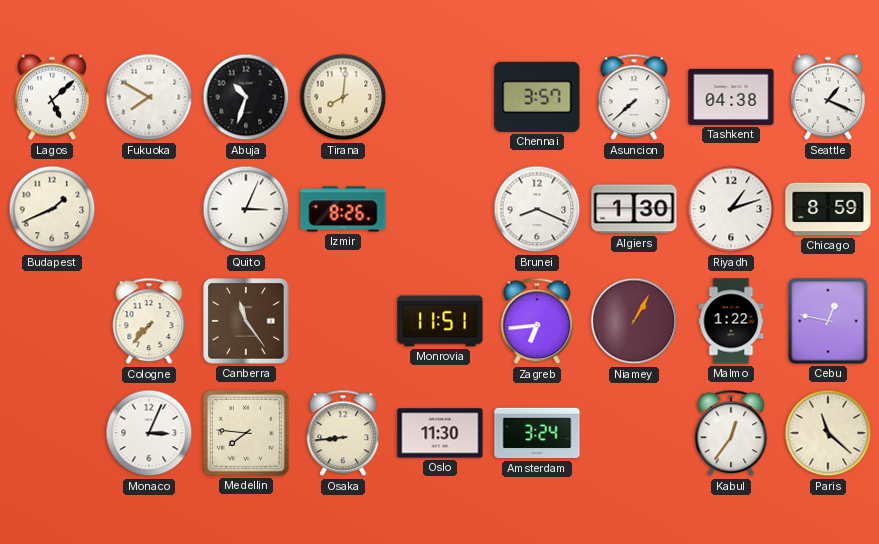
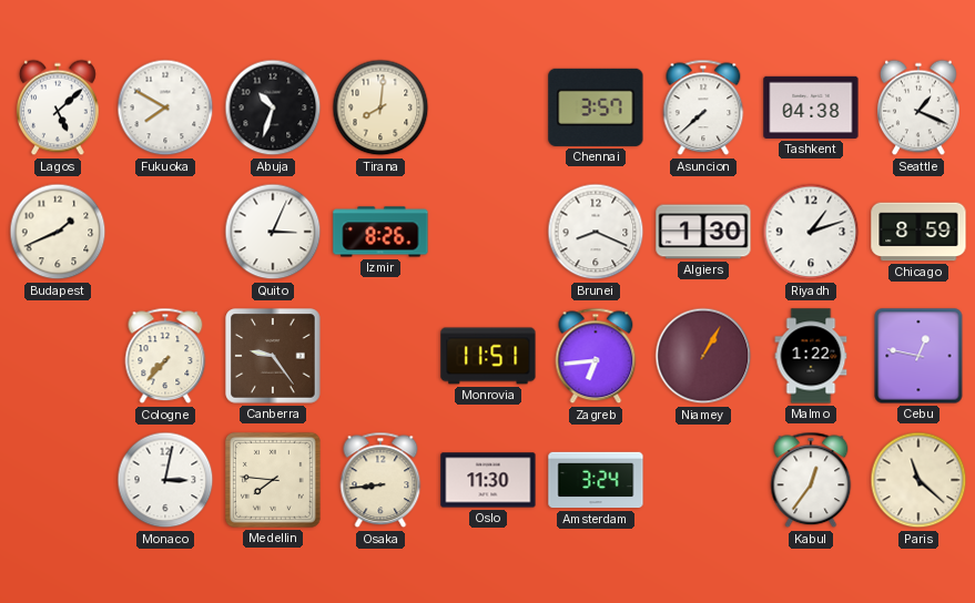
Canberra: 11:24 -> 9:24 (273, 356)
Monaco: 3:04 -> 3:02 (165, 480)
